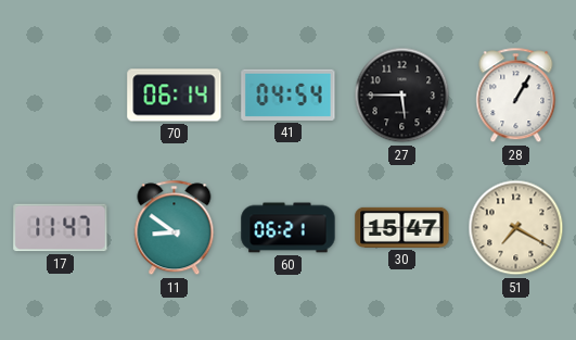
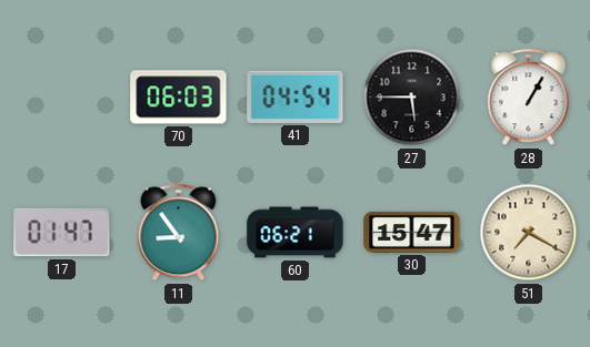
70: 06:14 -> 06:03 (179, 98)
17: 11:47 -> 01:47 (62, 233)
11: 8:51 -> 8:54 (179, 233)
